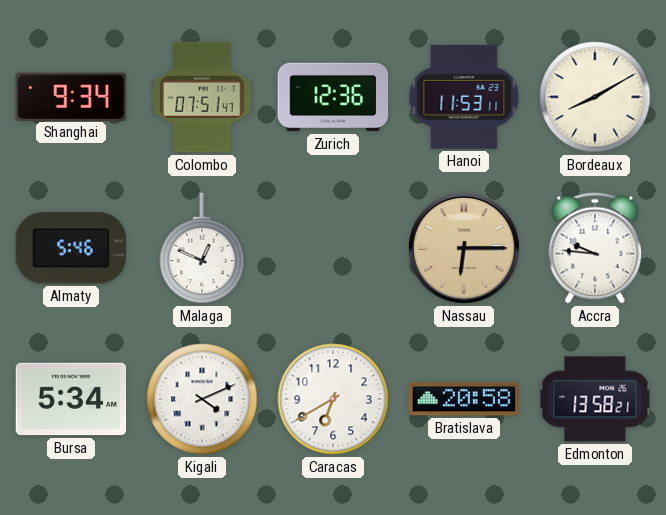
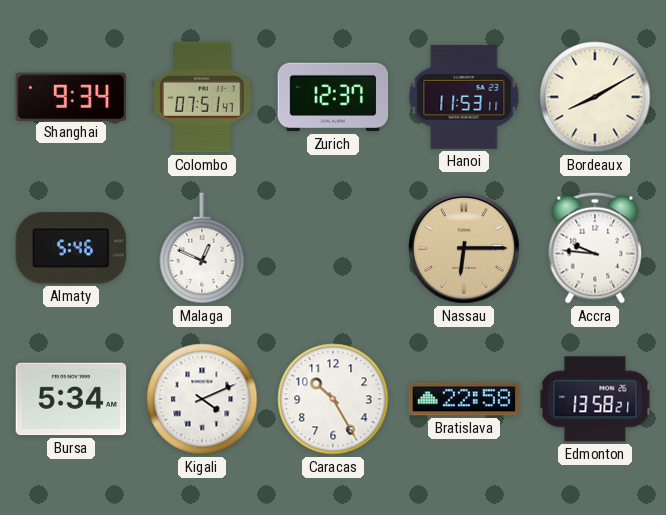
Zurich: 12:36 -> 12:37 (333, 97)
Caracas: 6:40 -> 10:25 (333, 399)
Bratislava: 20:58 -> 22:58 (464, 399)
